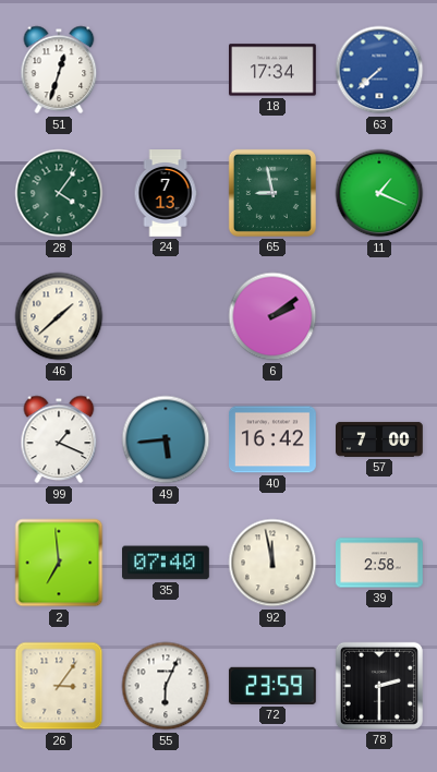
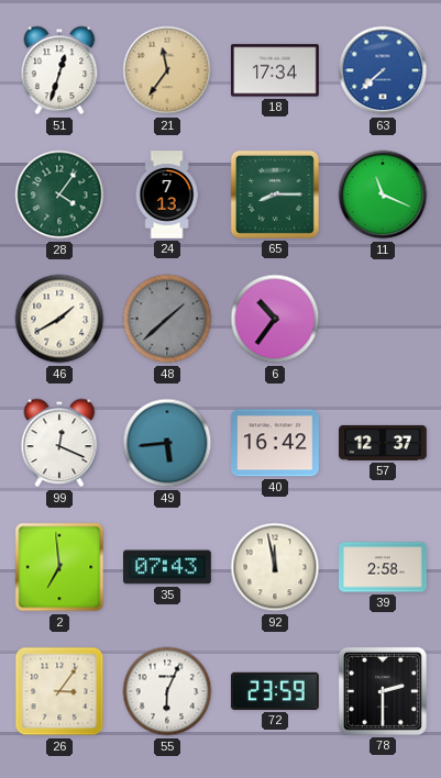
21: none -> 11:36 (167, 70)
65: 8:58 -> 8:15 (275, 194)
11: 1:19 -> 11:19 (383, 194)
46: 1:38 -> 1:40 (59, 319)
48: none -> 1:38 (167, 319)
6: 2:09 -> 10:36 (275, 319)
99: 1:19 -> 12:19 (59, 443)
57: 7:00 -> 12:37 (384, 443)
35: 07:40 -> 07:43 (168, 567)
